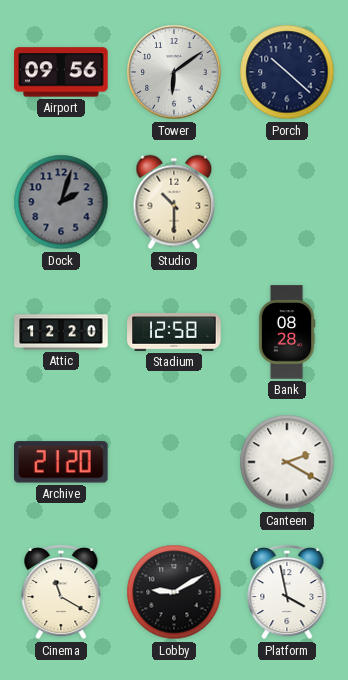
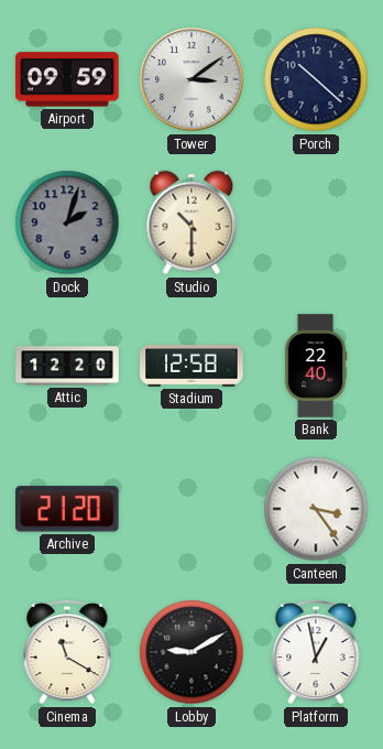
Airport: 09:56 -> 09:59 (67, 79)
Tower: 6:09 -> 3:09 (191, 79)
Bank: 08:28 -> 22:40 (316, 366)
Canteen: 2:20 -> 3:24 (316, 509)
Platform: 3:58 -> 12:58 (316, 652)
